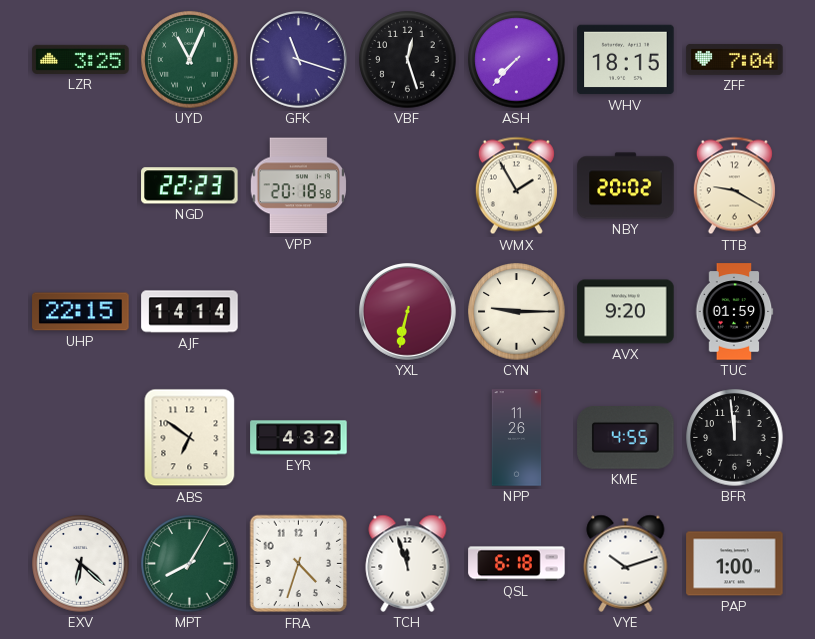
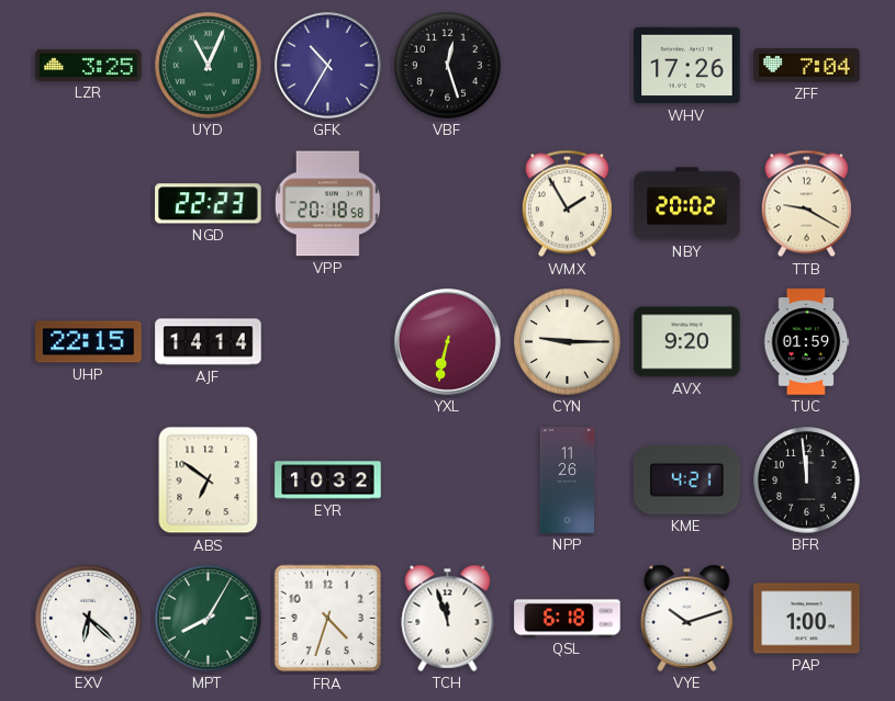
GFK: 11:18 -> 10:35 (328, 66)
ASH: 7:37 -> none (517, 60)
WHV: 18:15 -> 17:26 (687, 66)
EYR: 4:32 -> 10:32 (328, 480)
KME: 4:55 -> 4:21 (687, 480)
